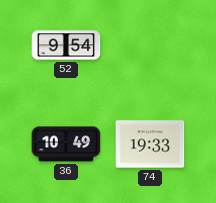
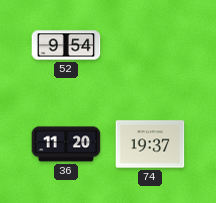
36: 10:49 -> 11:20 (66, 144)
74: 19:33 -> 19:37 (150, 144)
